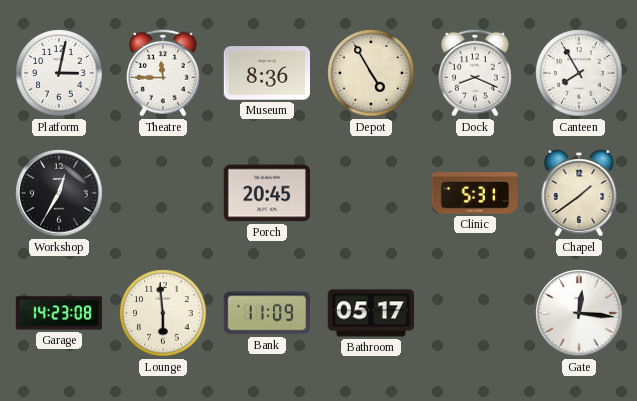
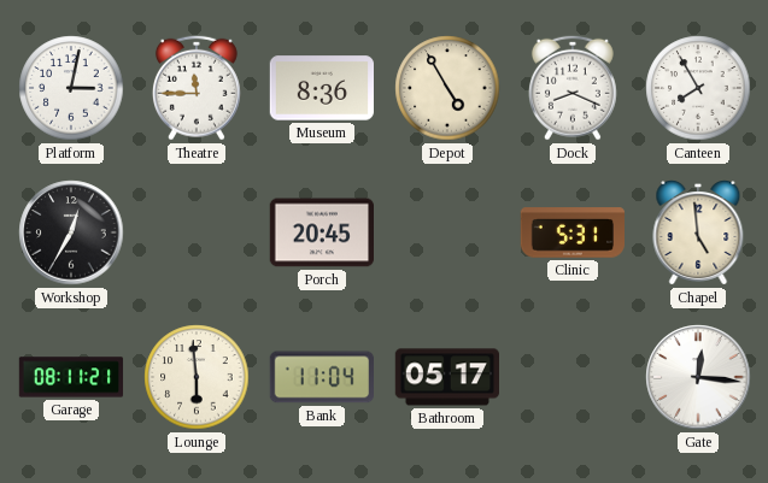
Chapel: 1:39 -> 4:59 (698, 234)
Garage: 14:23 -> 08:11 (71, 377)
Bank: 11:09 -> 11:04 (321, 377)
